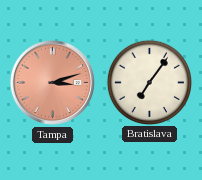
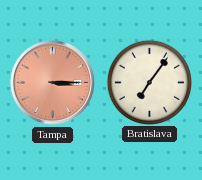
Tampa: 3:12 -> 3:15 (52, 82)
